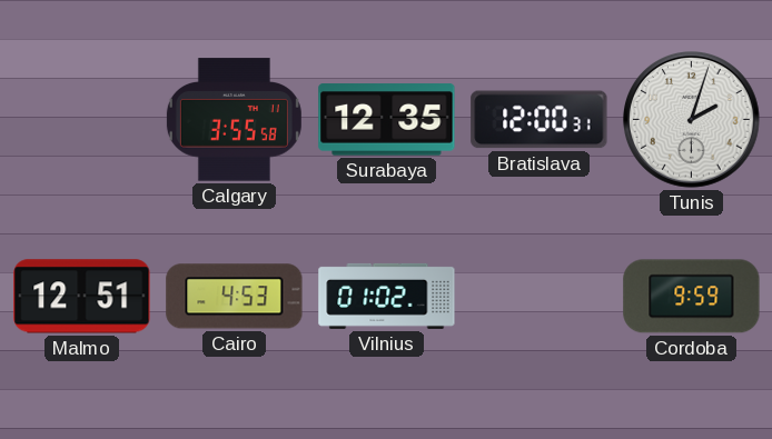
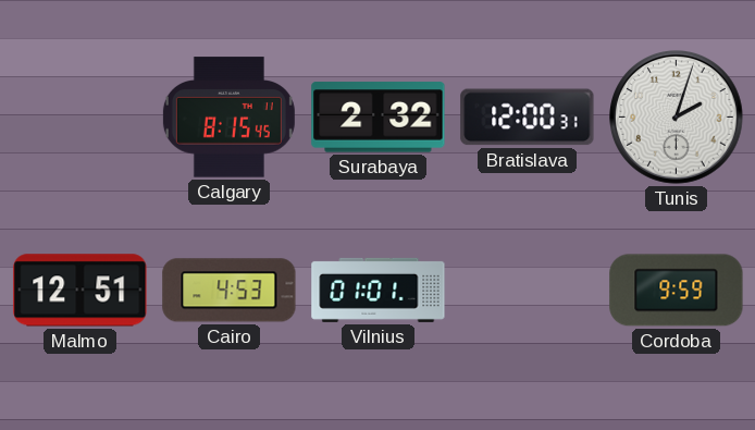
Calgary: 3:55 -> 8:15 (228, 118)
Surabaya: 12:35 -> 2:32 (379, 118)
Vilnius: 01:02 -> 01:01 (379, 290)
